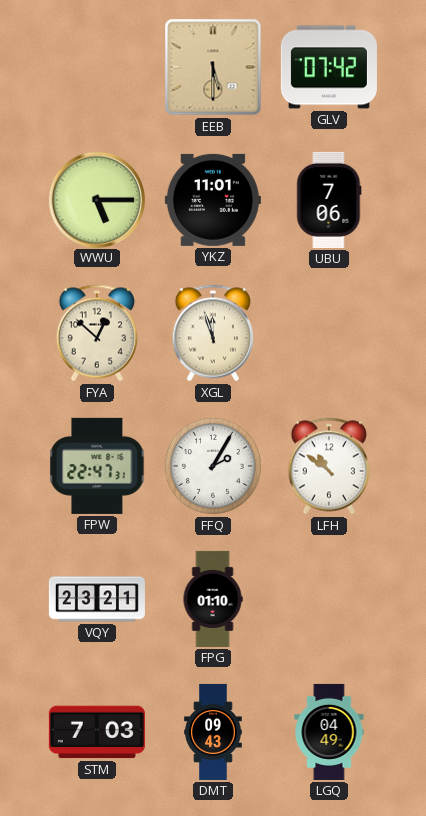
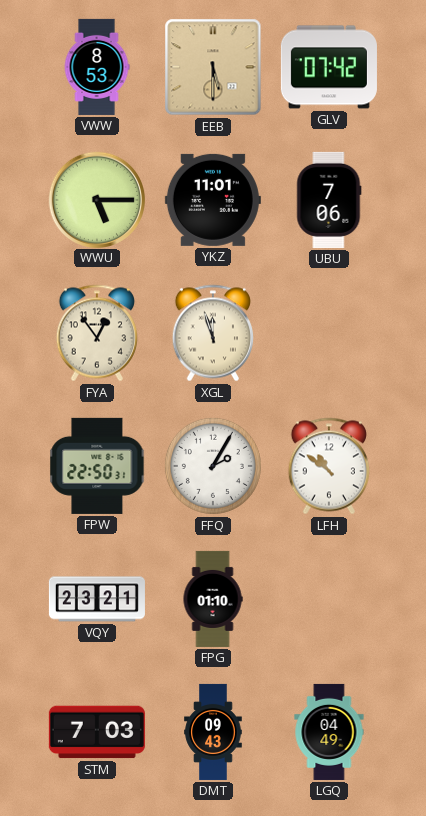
VWW: none -> 8:53 (97, 67)
FYA: 12:52 -> 12:54 (96, 333)
FPW: 22:47 -> 22:50 (97, 466)
